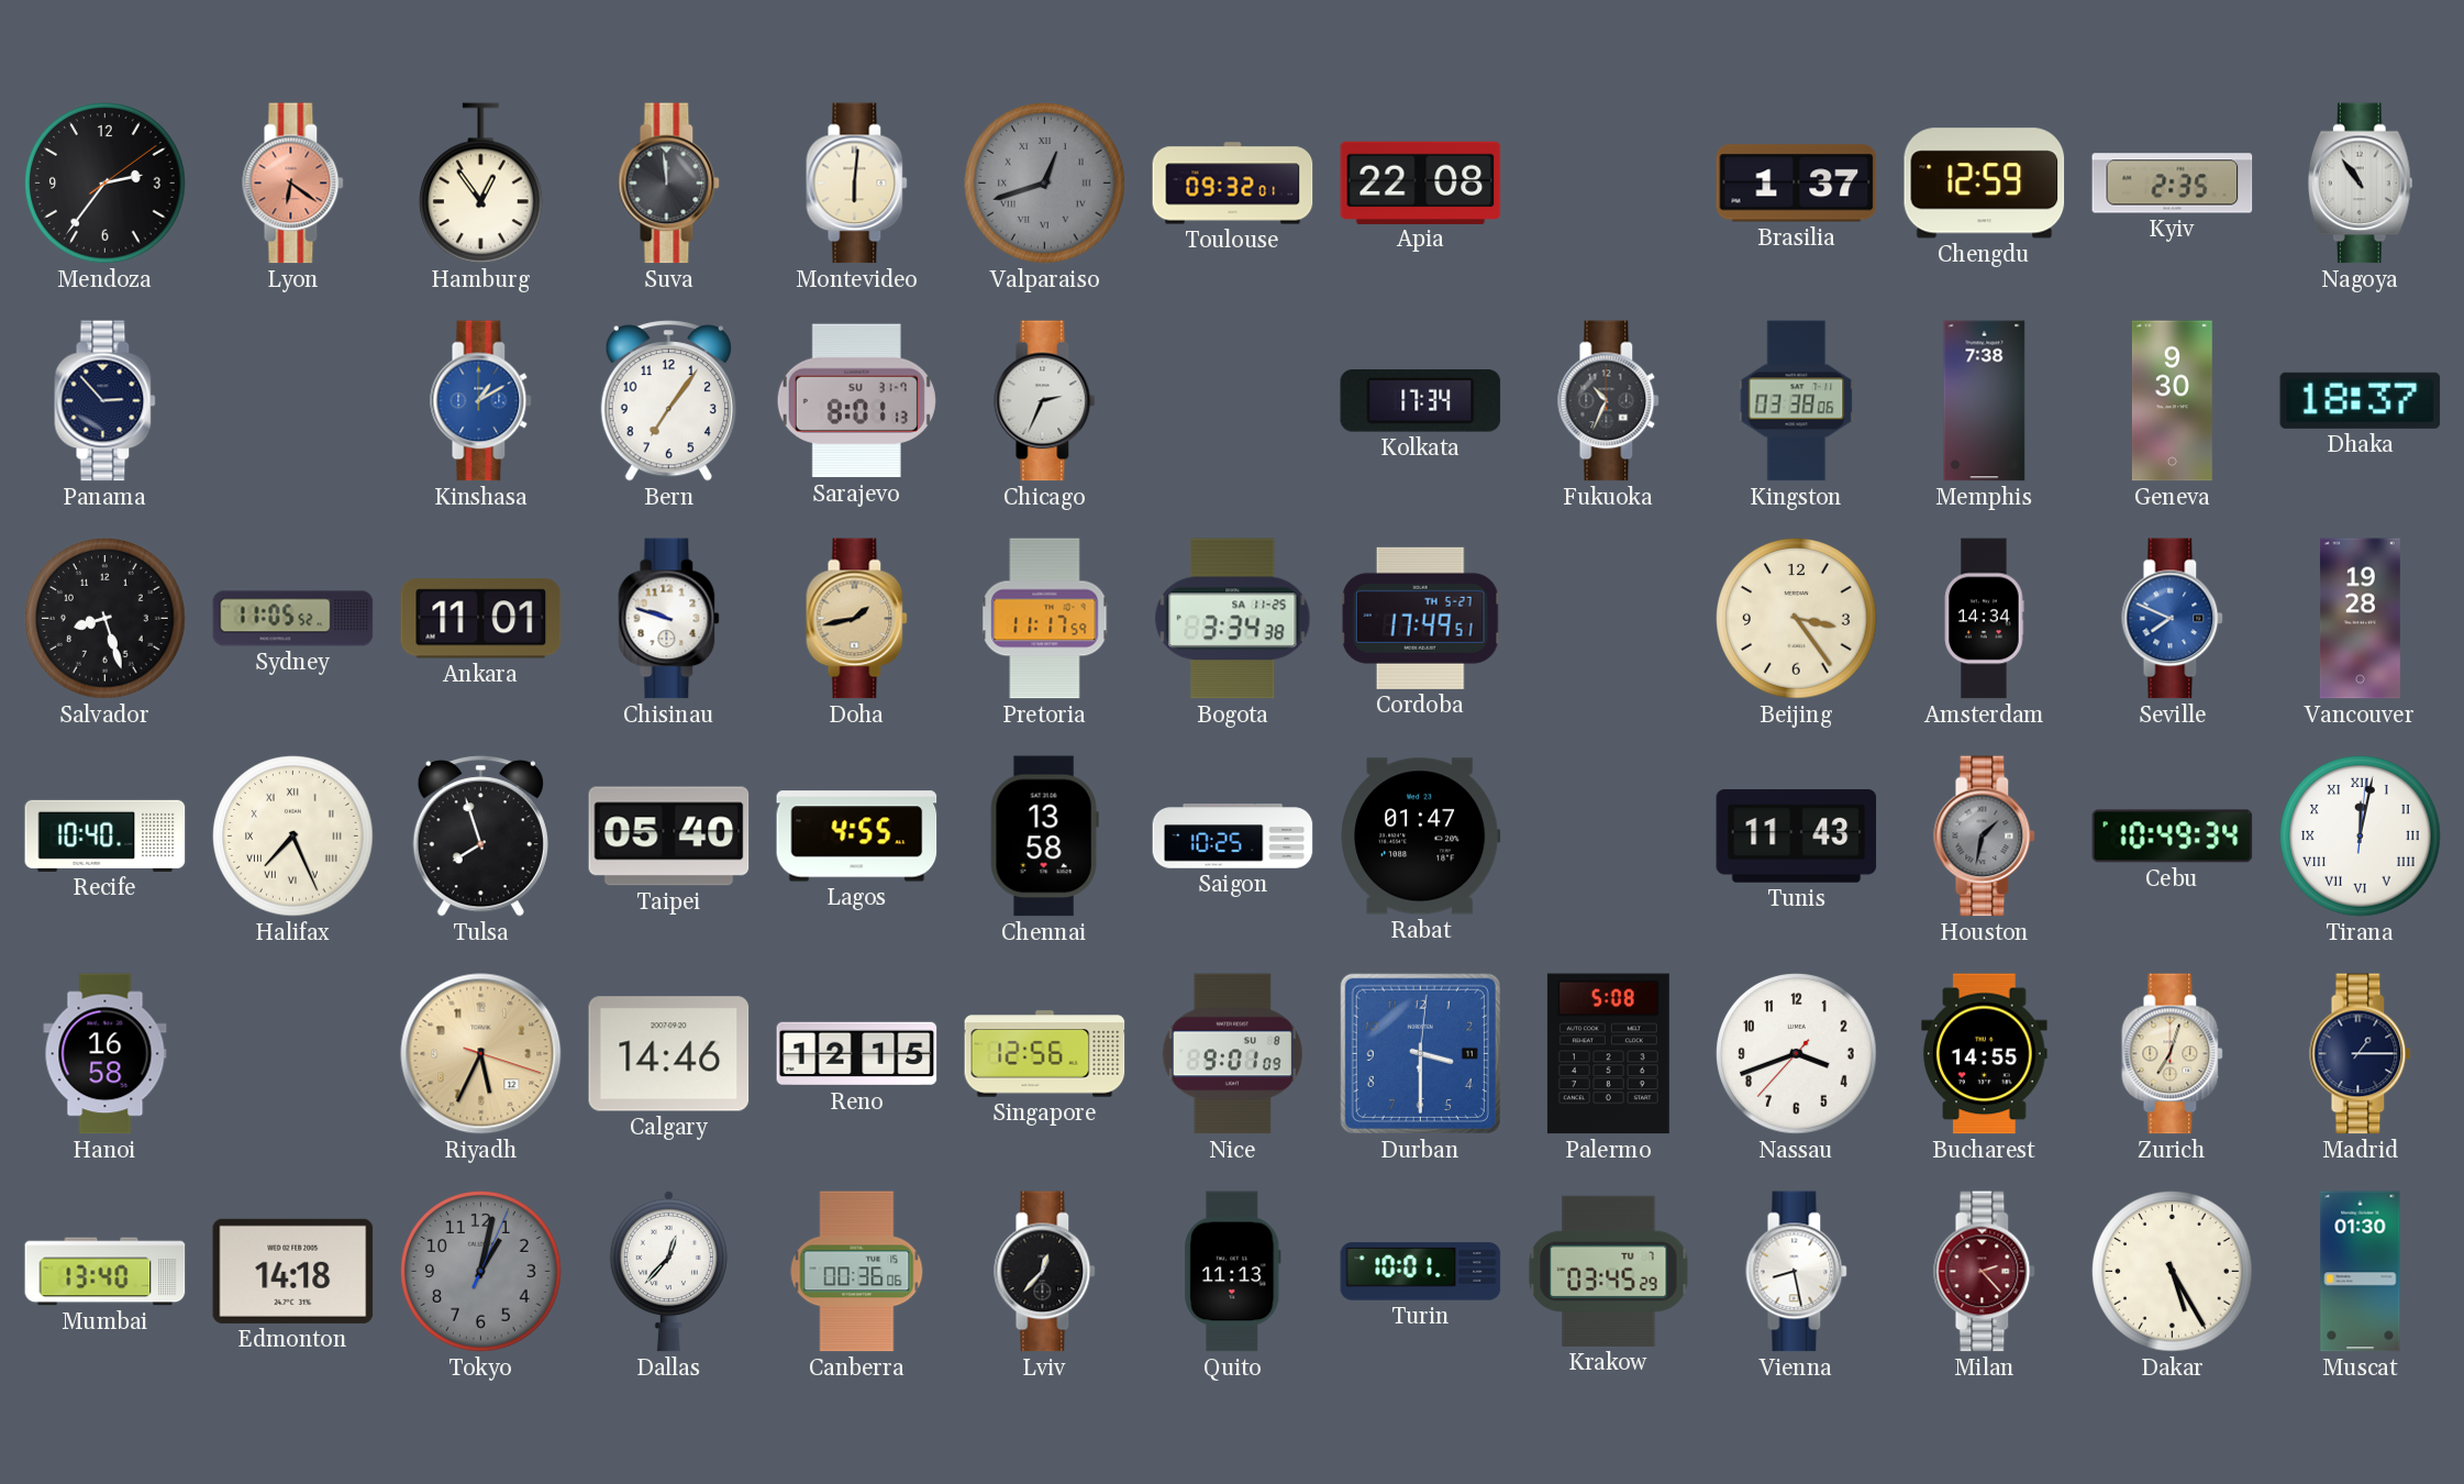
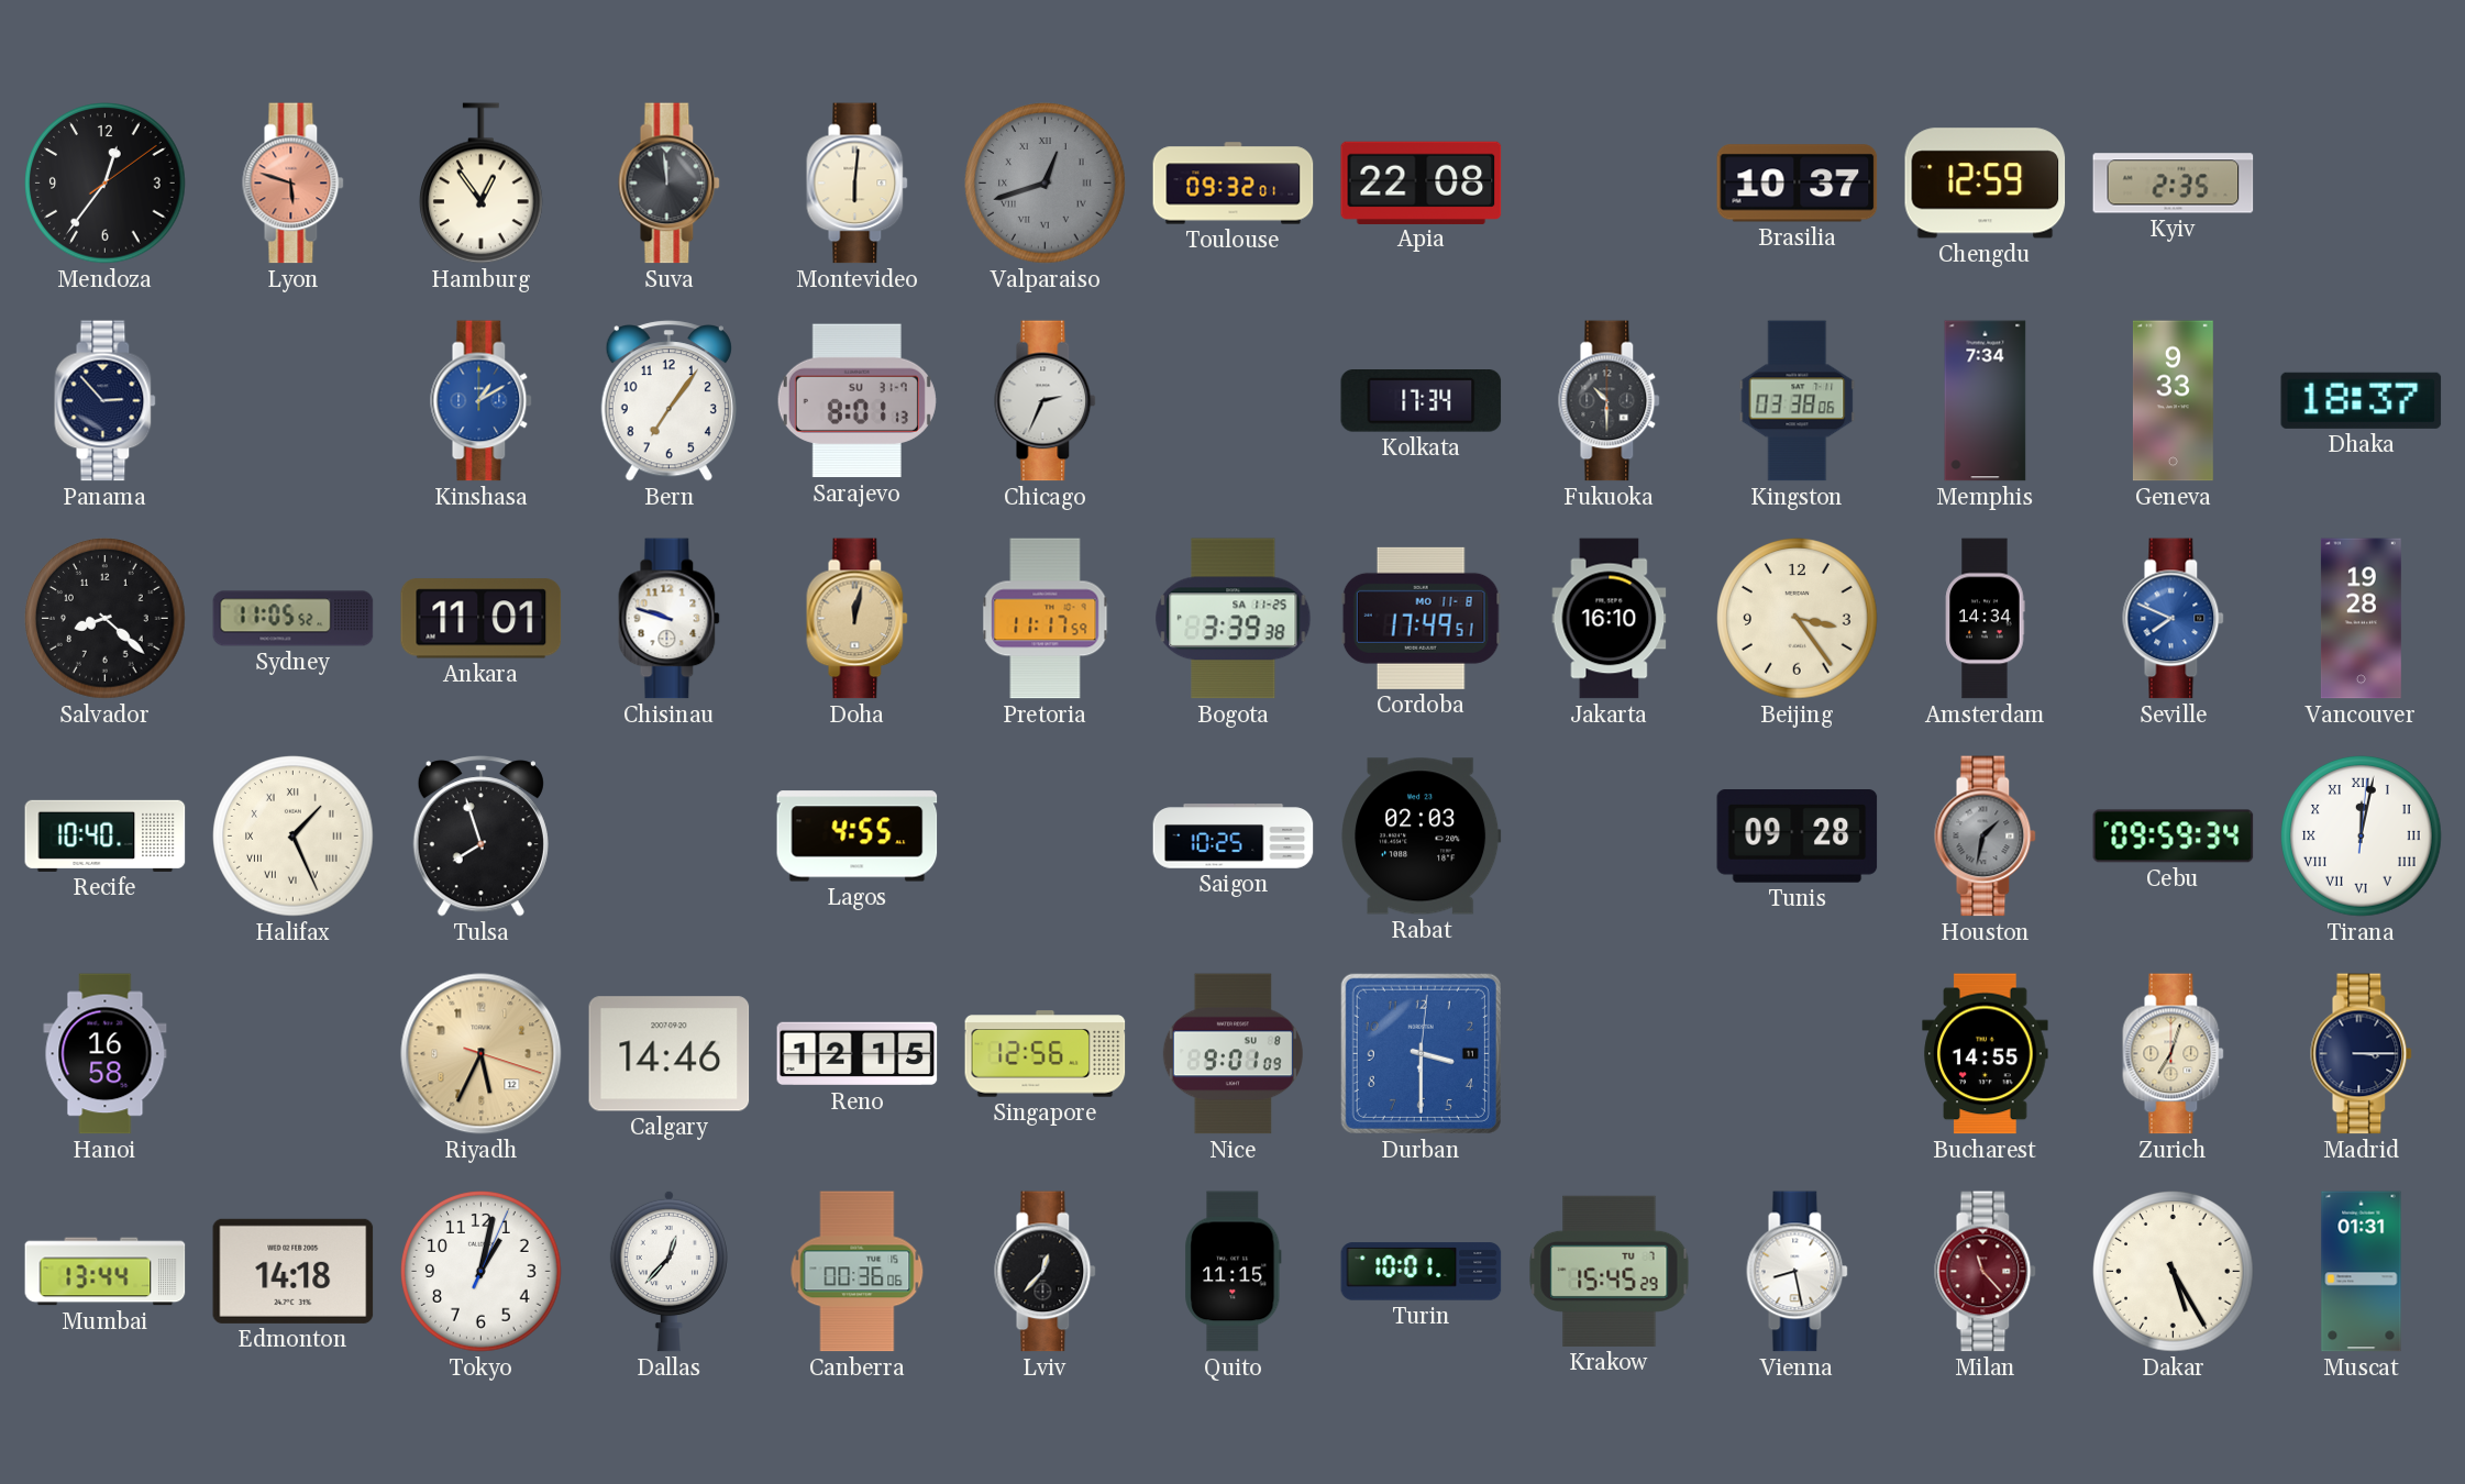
Mendoza: 2:36 -> 12:36 (106, 184)
Lyon: 6:21 -> 5:48 (294, 184)
Brasilia: 1:37 -> 10:37 (1798, 184)
Nagoya: 10:54 -> none (2360, 184)
Fukuoka: 10:34 -> 10:30 (1610, 401)
Memphis: 7:38 -> 7:34 (1986, 401)
Geneva: 9:30 -> 9:33 (2173, 401)
Salvador: 8:27 -> 8:22 (106, 619)
Doha: 1:43 -> 12:02 (858, 619)
Bogota: 3:34 -> 3:39 (1234, 619)
Cordoba date: TH 5-27 -> MO 11-8 (1421, 618)
Jakarta: none -> 16:10 (1610, 619)
Halifax: 7:26 -> 1:26 (294, 837)
Taipei: 05:40 -> none (669, 837)
Chennai: 13:58 -> none (1044, 837)
Rabat: 01:47 -> 02:03 (1422, 837)
Tunis: 11:43 -> 09:28 (1798, 837)
Cebu: 10:49 -> 09:59 (2174, 837)
Palermo: 5:08 -> none (1608, 1054)
Nassau: 3:41 -> none (1797, 1054)
Madrid: 1:15 -> 3:15 (2362, 1054)
Mumbai: 13:40 -> 13:44 (106, 1272)
Tokyo dial: grey -> white (482, 1272)
Quito: 11:13 -> 11:15 (1234, 1272)
Krakow: 03:45 -> 15:45 (1610, 1271)
Milan: 2:23 -> 11:23 (1986, 1272)
Muscat: 01:30 -> 01:31 (2362, 1272)
